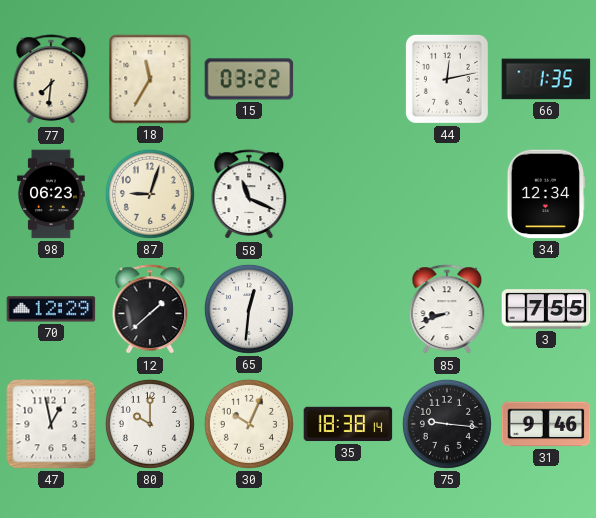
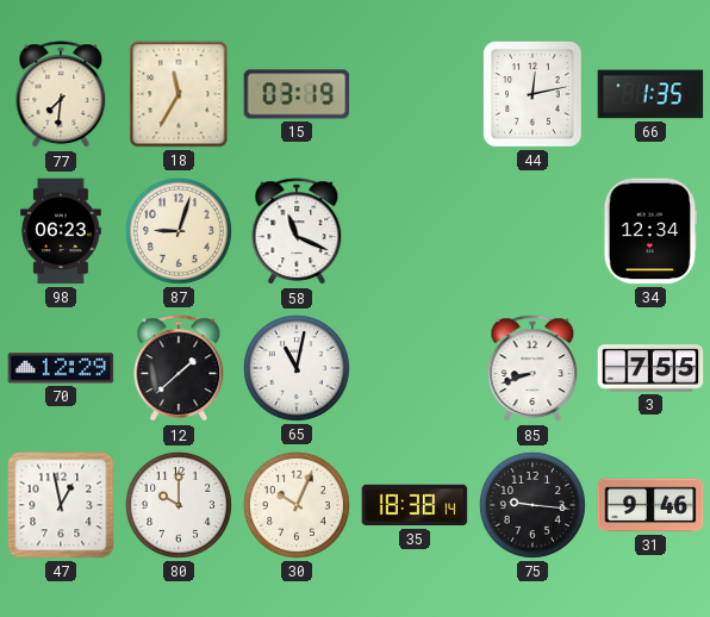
15: 03:22 -> 03:19 (297, 94)
65: 12:31 -> 11:02 (297, 368)
